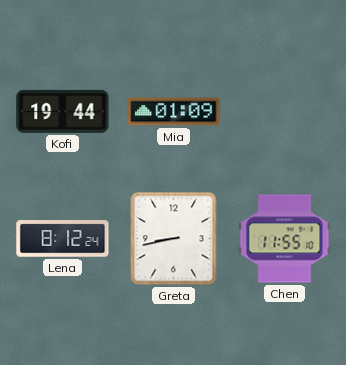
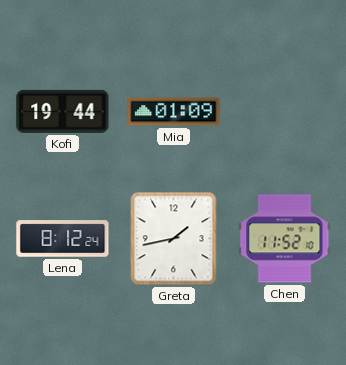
Greta: 8:43 -> 1:43 (174, 239)
Chen: 11:55 -> 11:52 (285, 239)
